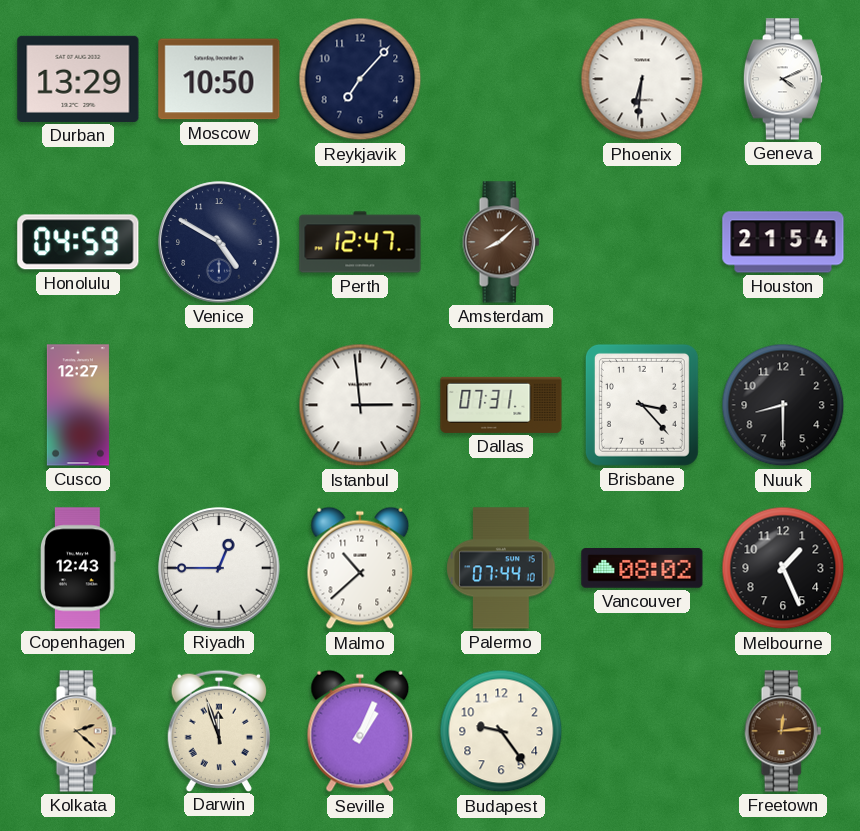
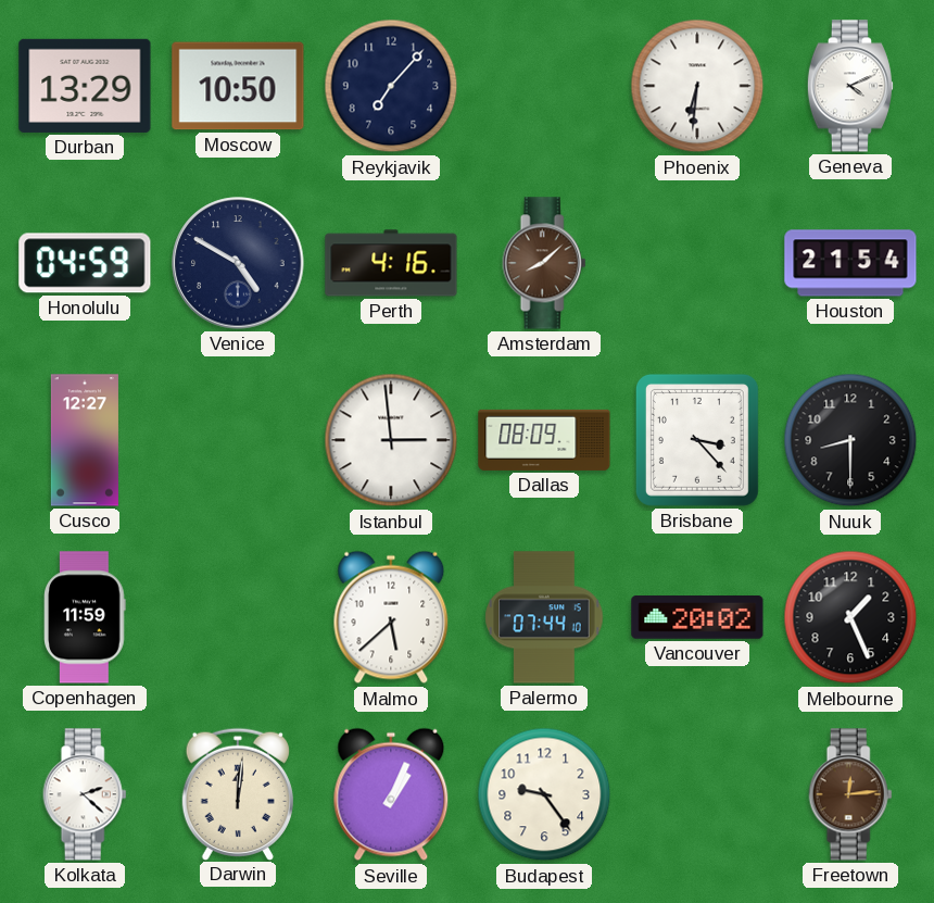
Perth: 12:47 -> 4:16 (391, 263)
Dallas: 07:31 -> 08:09 (544, 440)
Copenhagen: 12:43 -> 11:59 (85, 617)
Riyadh: 12:45 -> none (219, 568)
Malmo: 10:38 -> 5:38 (391, 617)
Vancouver: 08:02 -> 20:02 (697, 617)
Kolkata dial: champagne -> white (85, 794)
Darwin: 11:57 -> 12:01 (238, 793)
